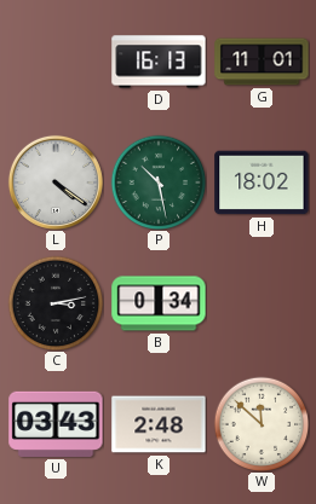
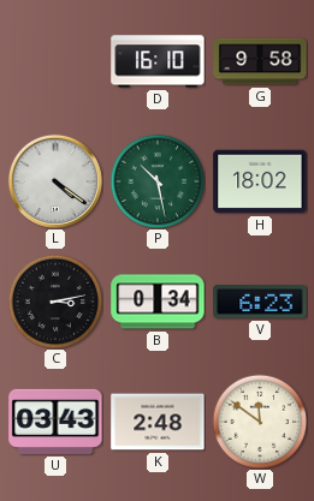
D: 16:13 -> 16:10 (158, 61)
G: 11:01 -> 9:58 (260, 61)
V: none -> 6:23 (260, 302)
W: 11:52 -> 11:51 (260, 422)
